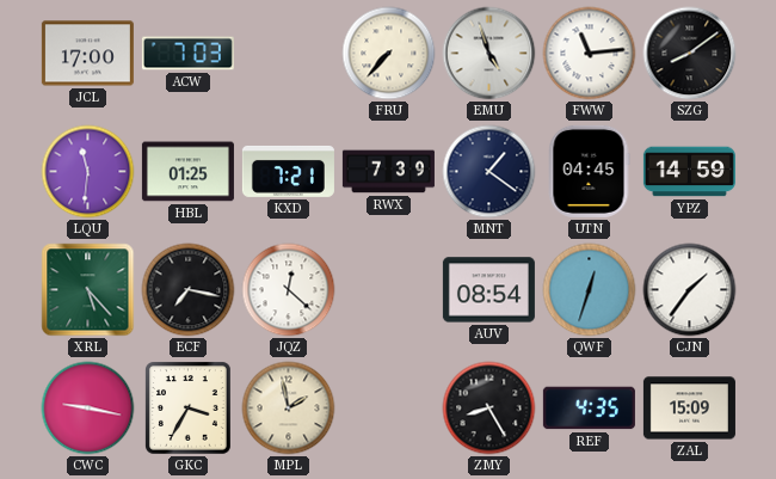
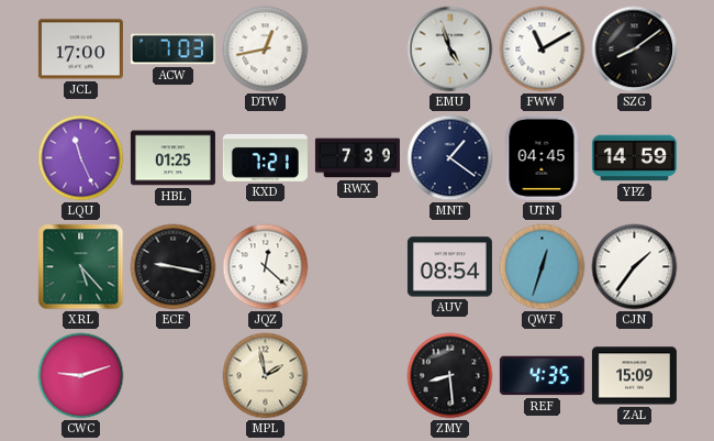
DTW: none -> 12:43 (266, 49)
FRU: 7:37 -> none (389, 54)
FWW: 11:14 -> 11:10 (543, 49)
LQU: 11:31 -> 11:26 (81, 158)
ECF: 7:17 -> 9:17 (174, 267)
CWC: 9:17 -> 9:12 (81, 376)
GKC: 3:35 -> none (189, 409)
ZMY: 8:25 -> 8:29 (450, 376)
